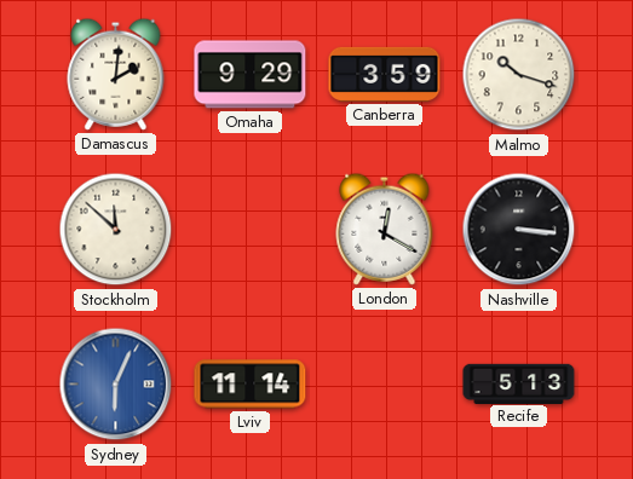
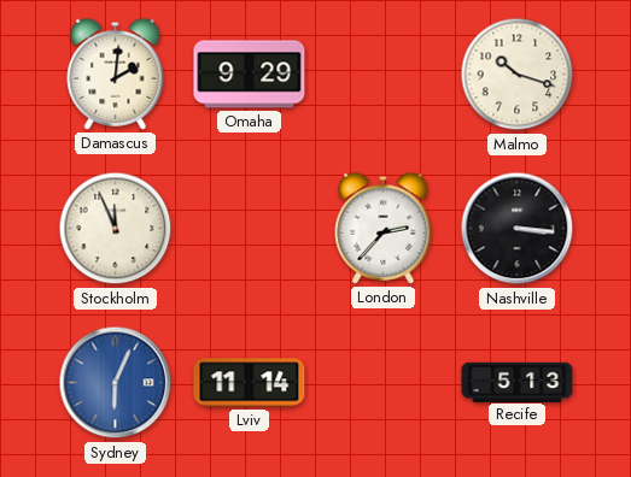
Canberra: 3:59 -> none (385, 74)
Stockholm: 11:52 -> 11:56 (116, 229)
London: 12:20 -> 2:37 (384, 228)
